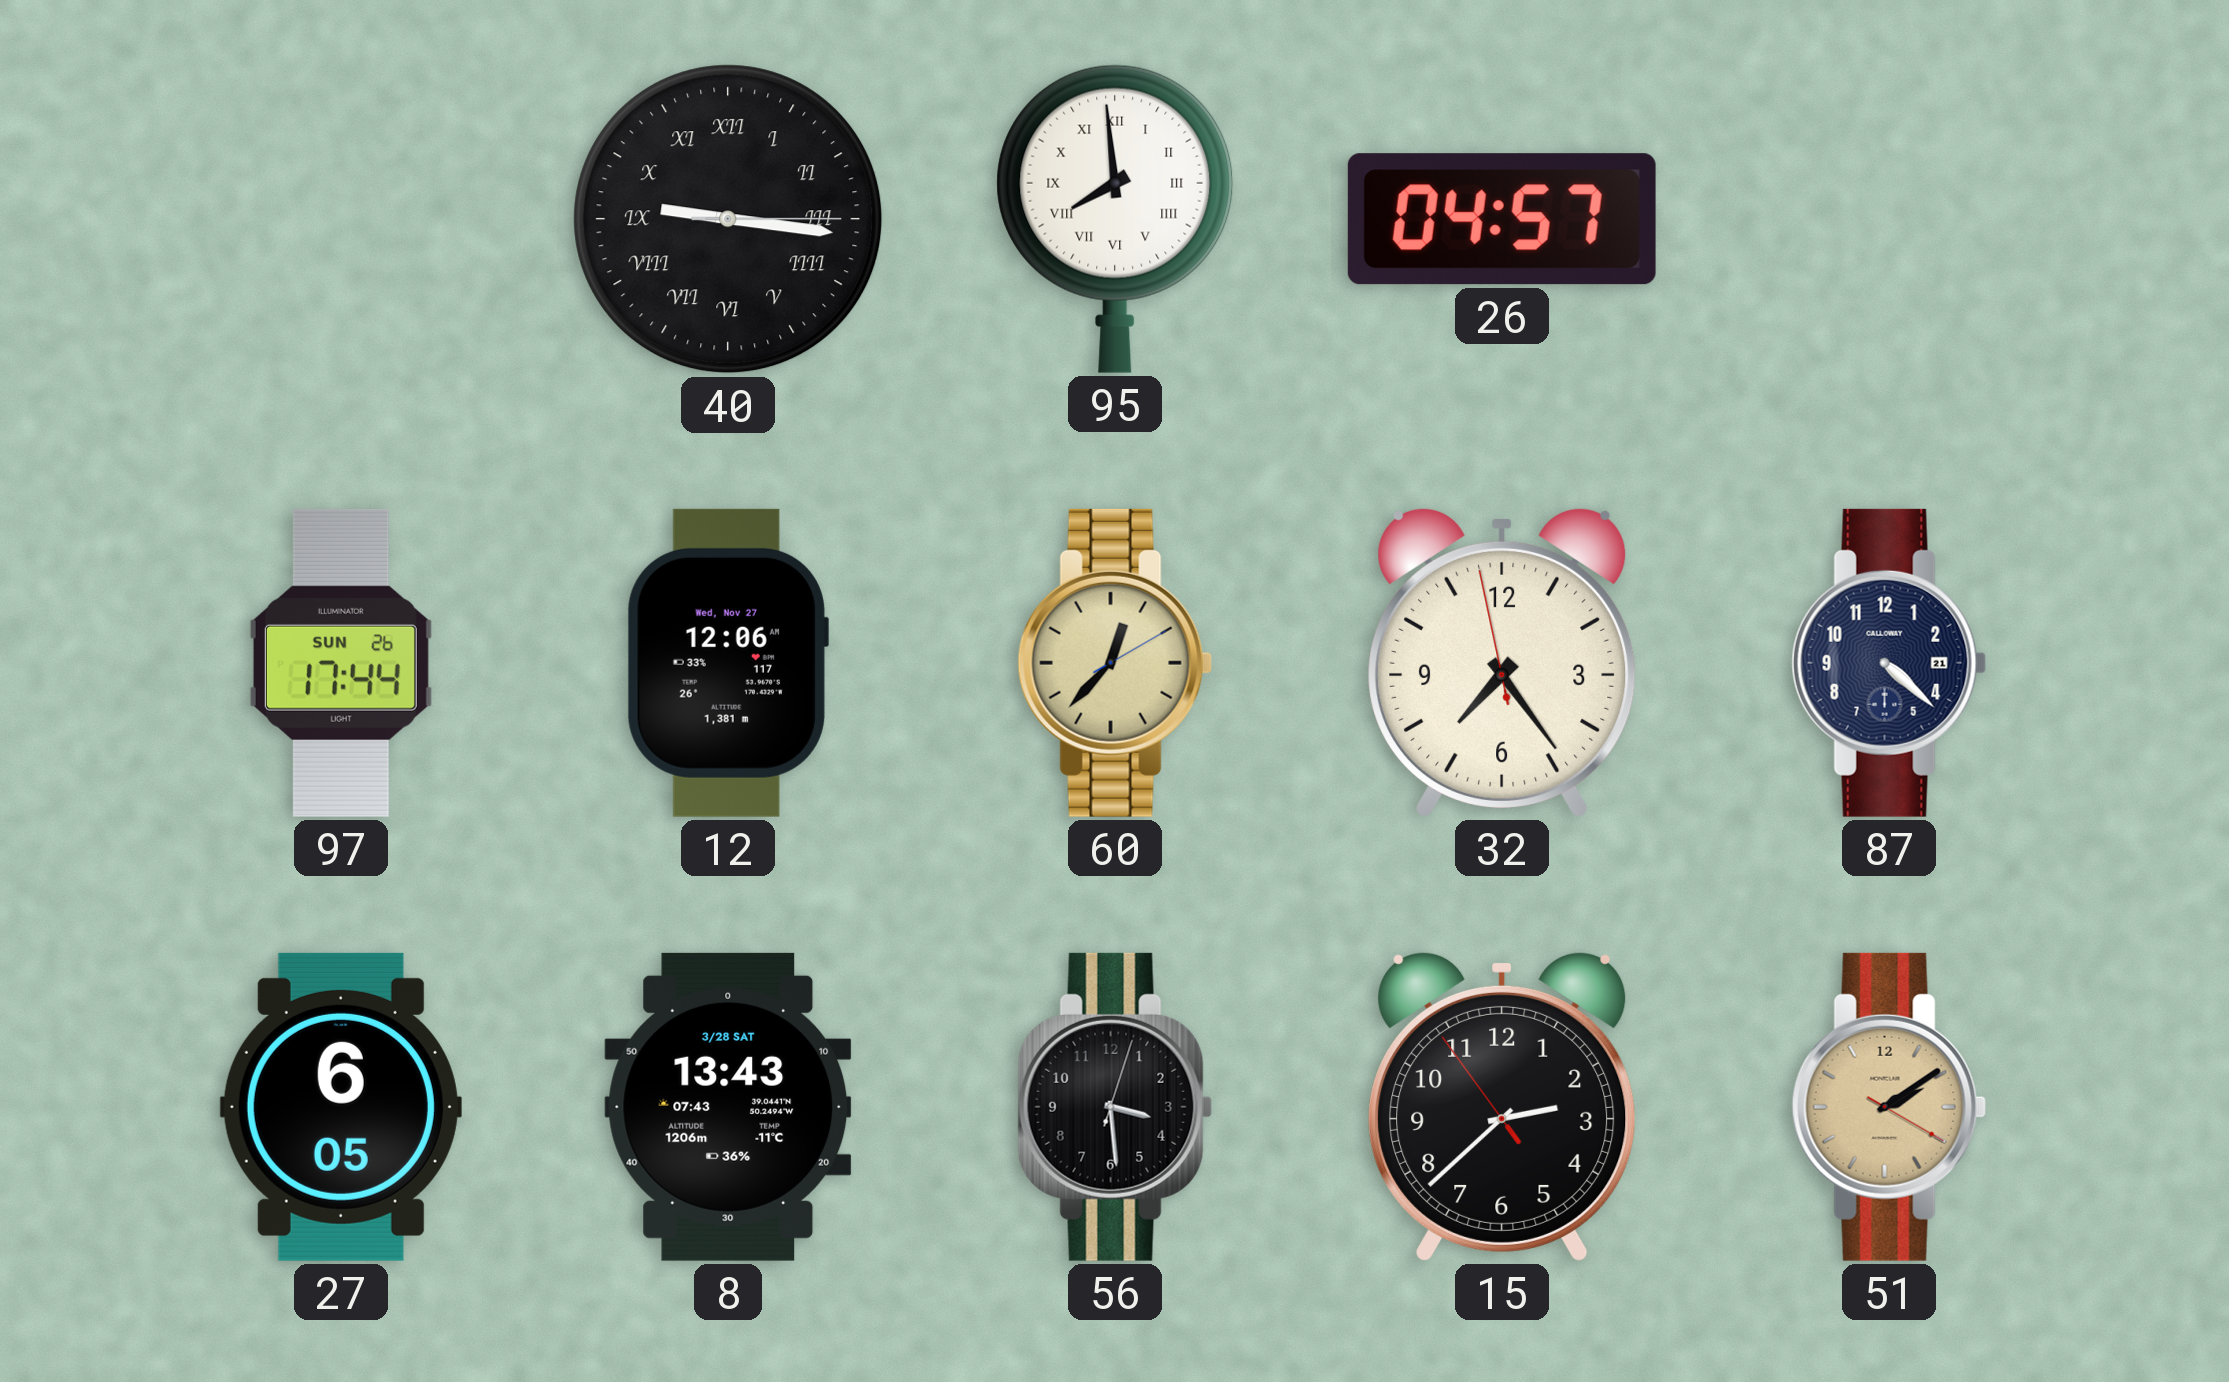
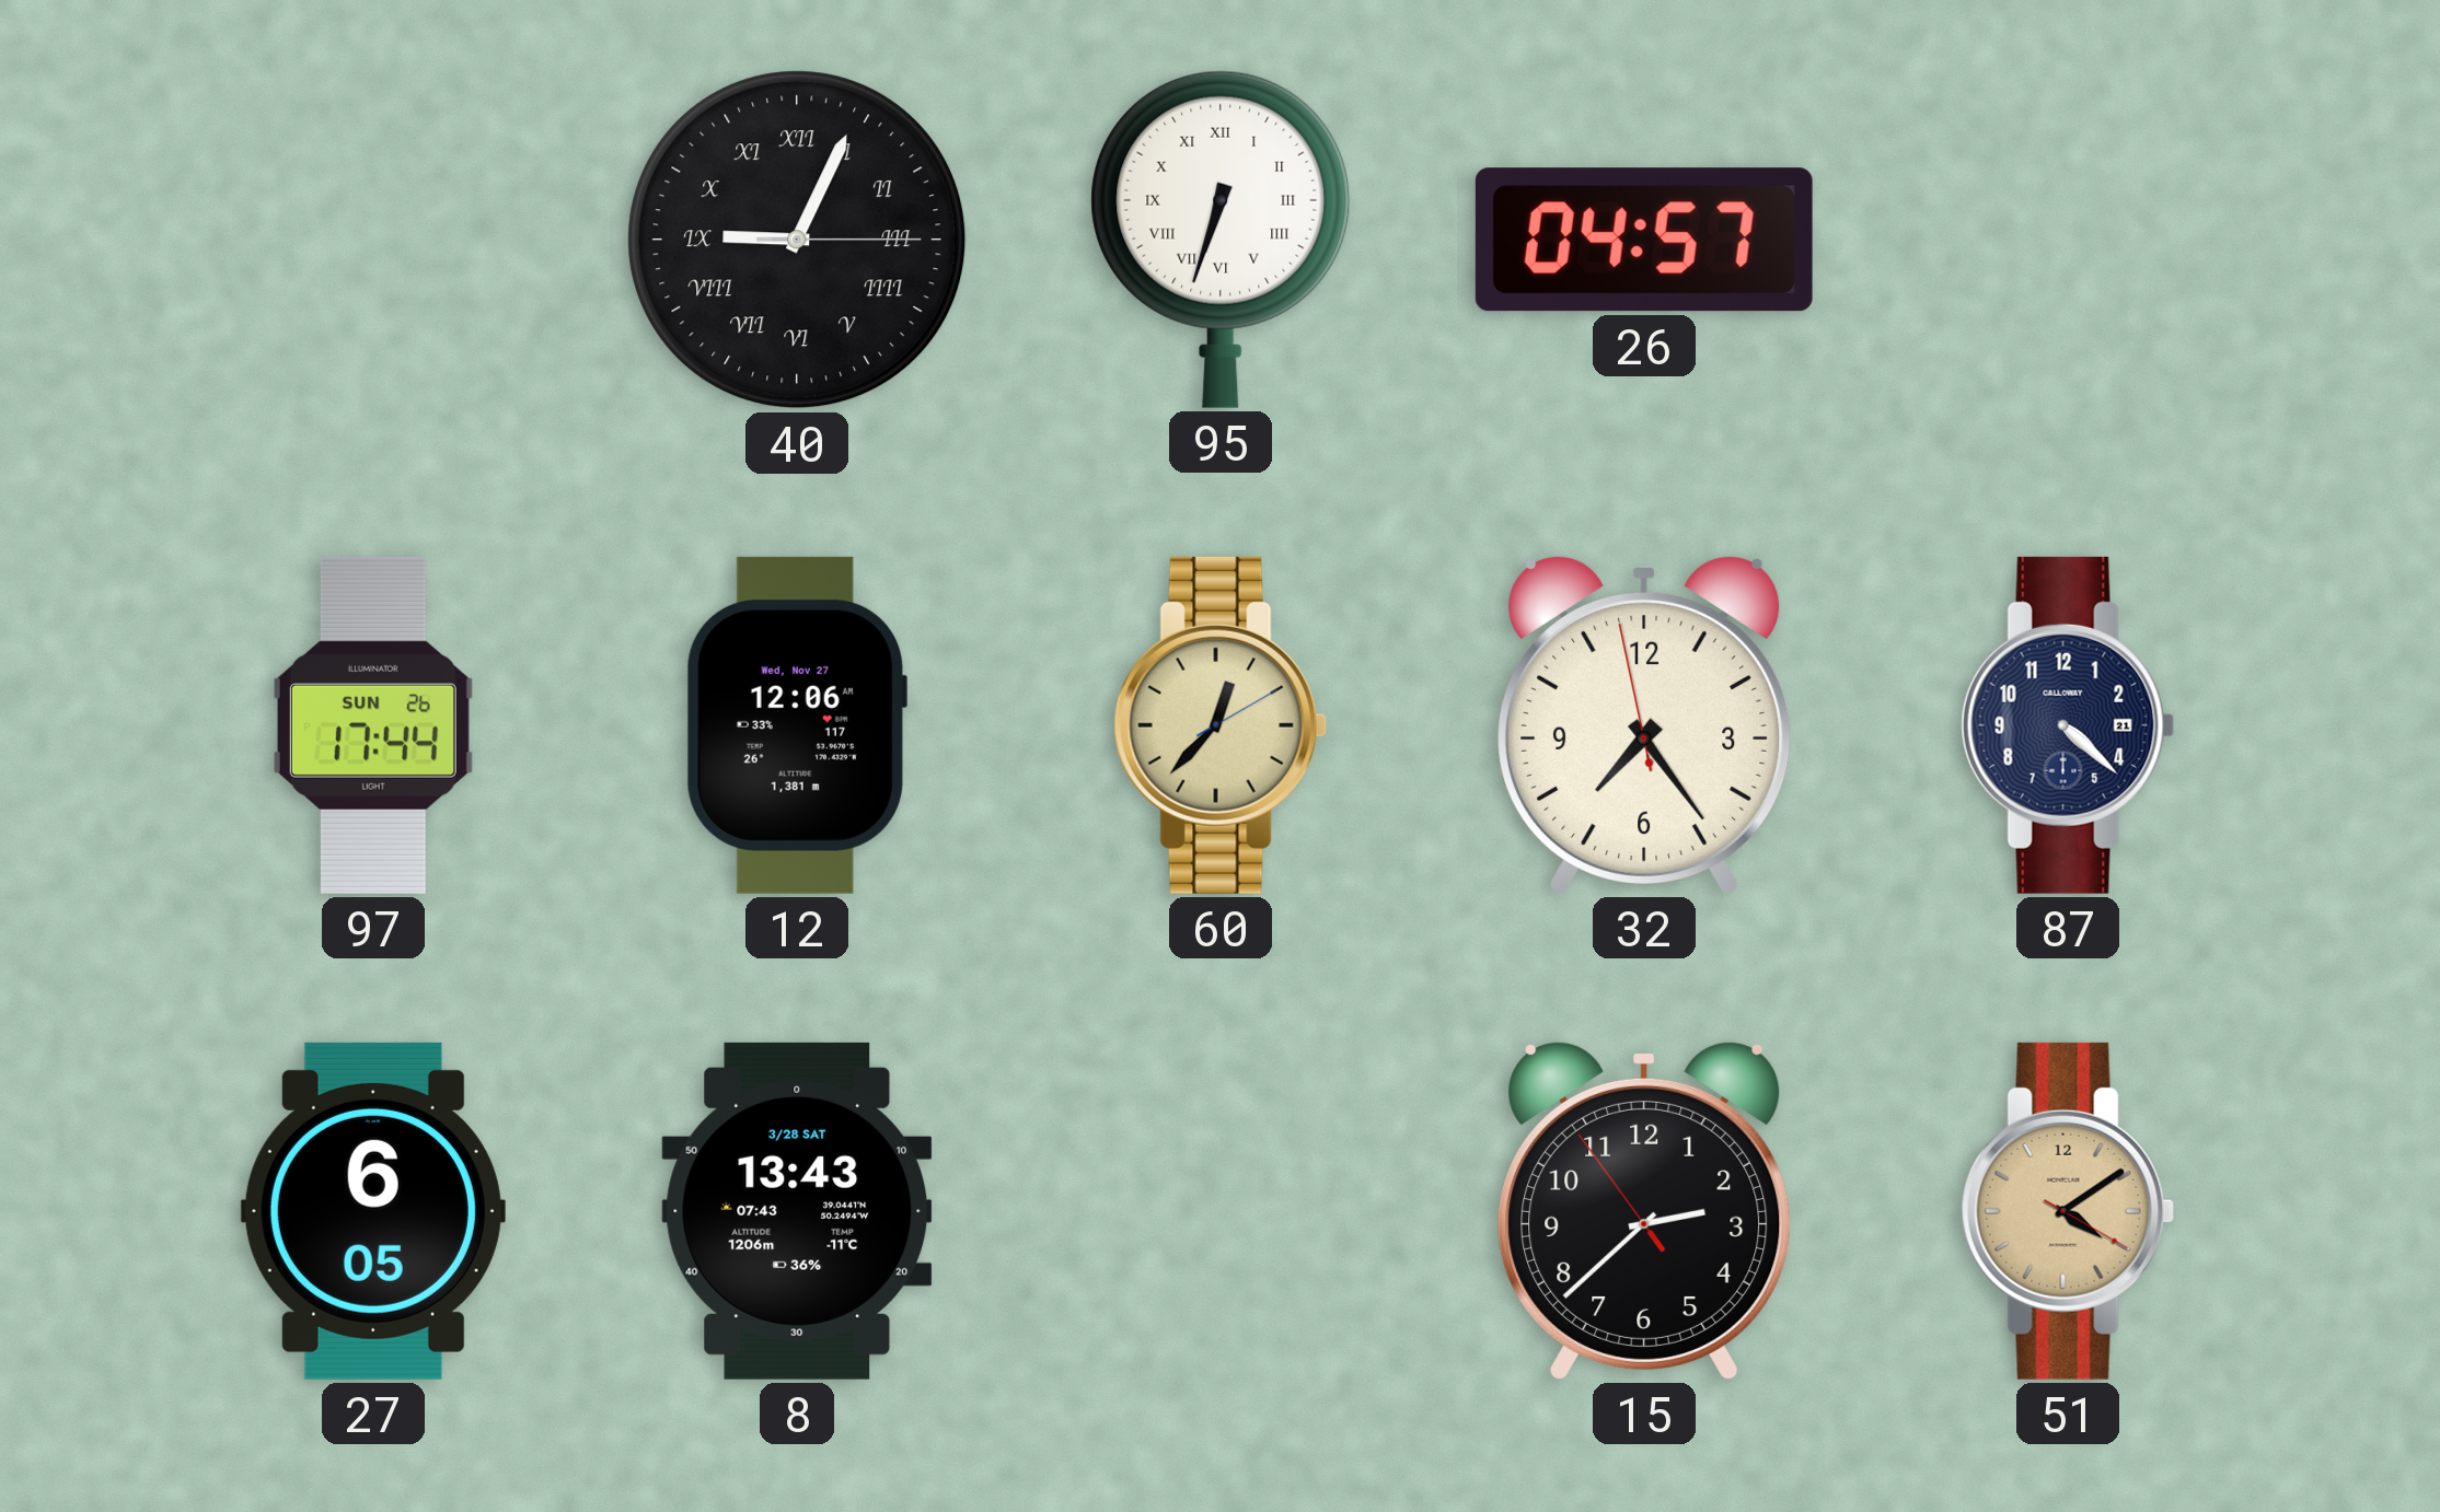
40: 9:16 -> 9:04 (797, 240)
95: 7:59 -> 6:33 (1221, 240)
56: 3:29 -> none (1115, 1107)
51: 2:09 -> 4:09 (2068, 1211)
